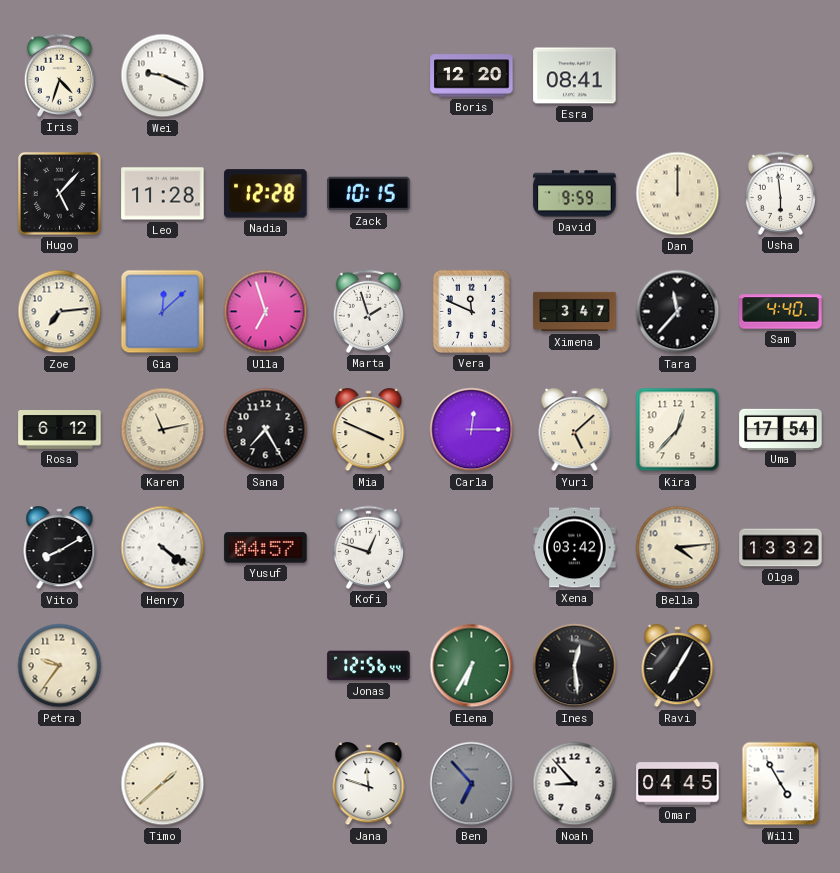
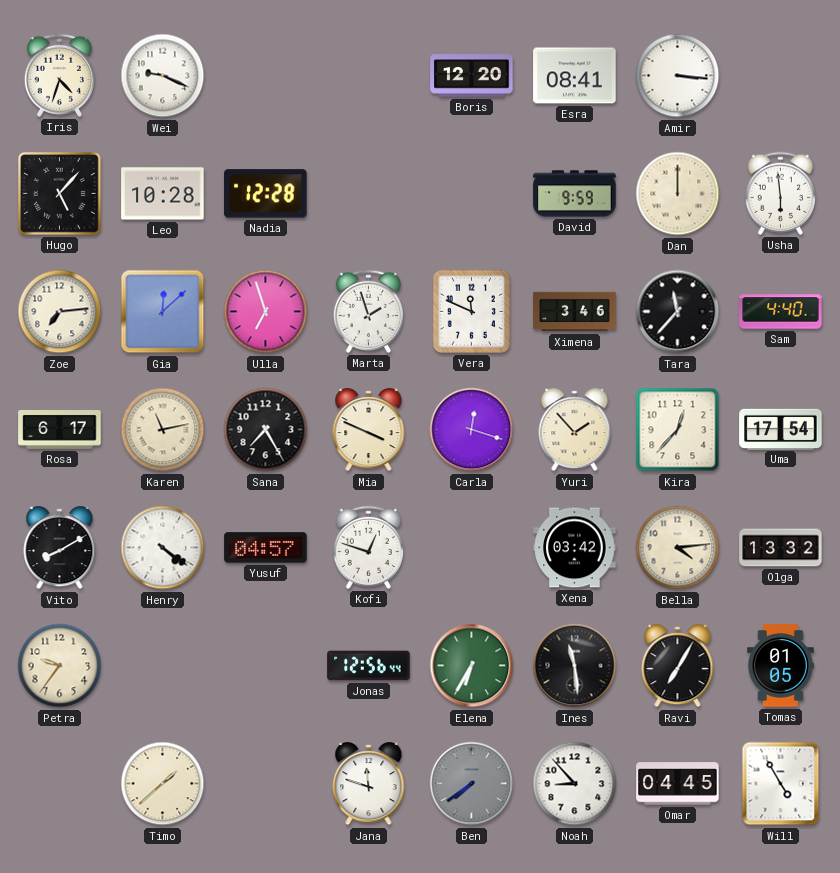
Amir: none -> 3:16 (678, 76)
Leo: 11:28 -> 10:28 (163, 194)
Zack: 10:15 -> none (369, 194)
Ximena: 3:47 -> 3:46 (575, 312)
Rosa: 6:12 -> 6:17 (60, 430)
Carla: 12:15 -> 12:18 (472, 430)
Yuri: 5:08 -> 1:53 (575, 430)
Ines: 12:29 -> 11:29 (575, 666)
Tomas: none -> 01:05 (781, 666)
Ben: 6:53 -> 7:39 (472, 784)
